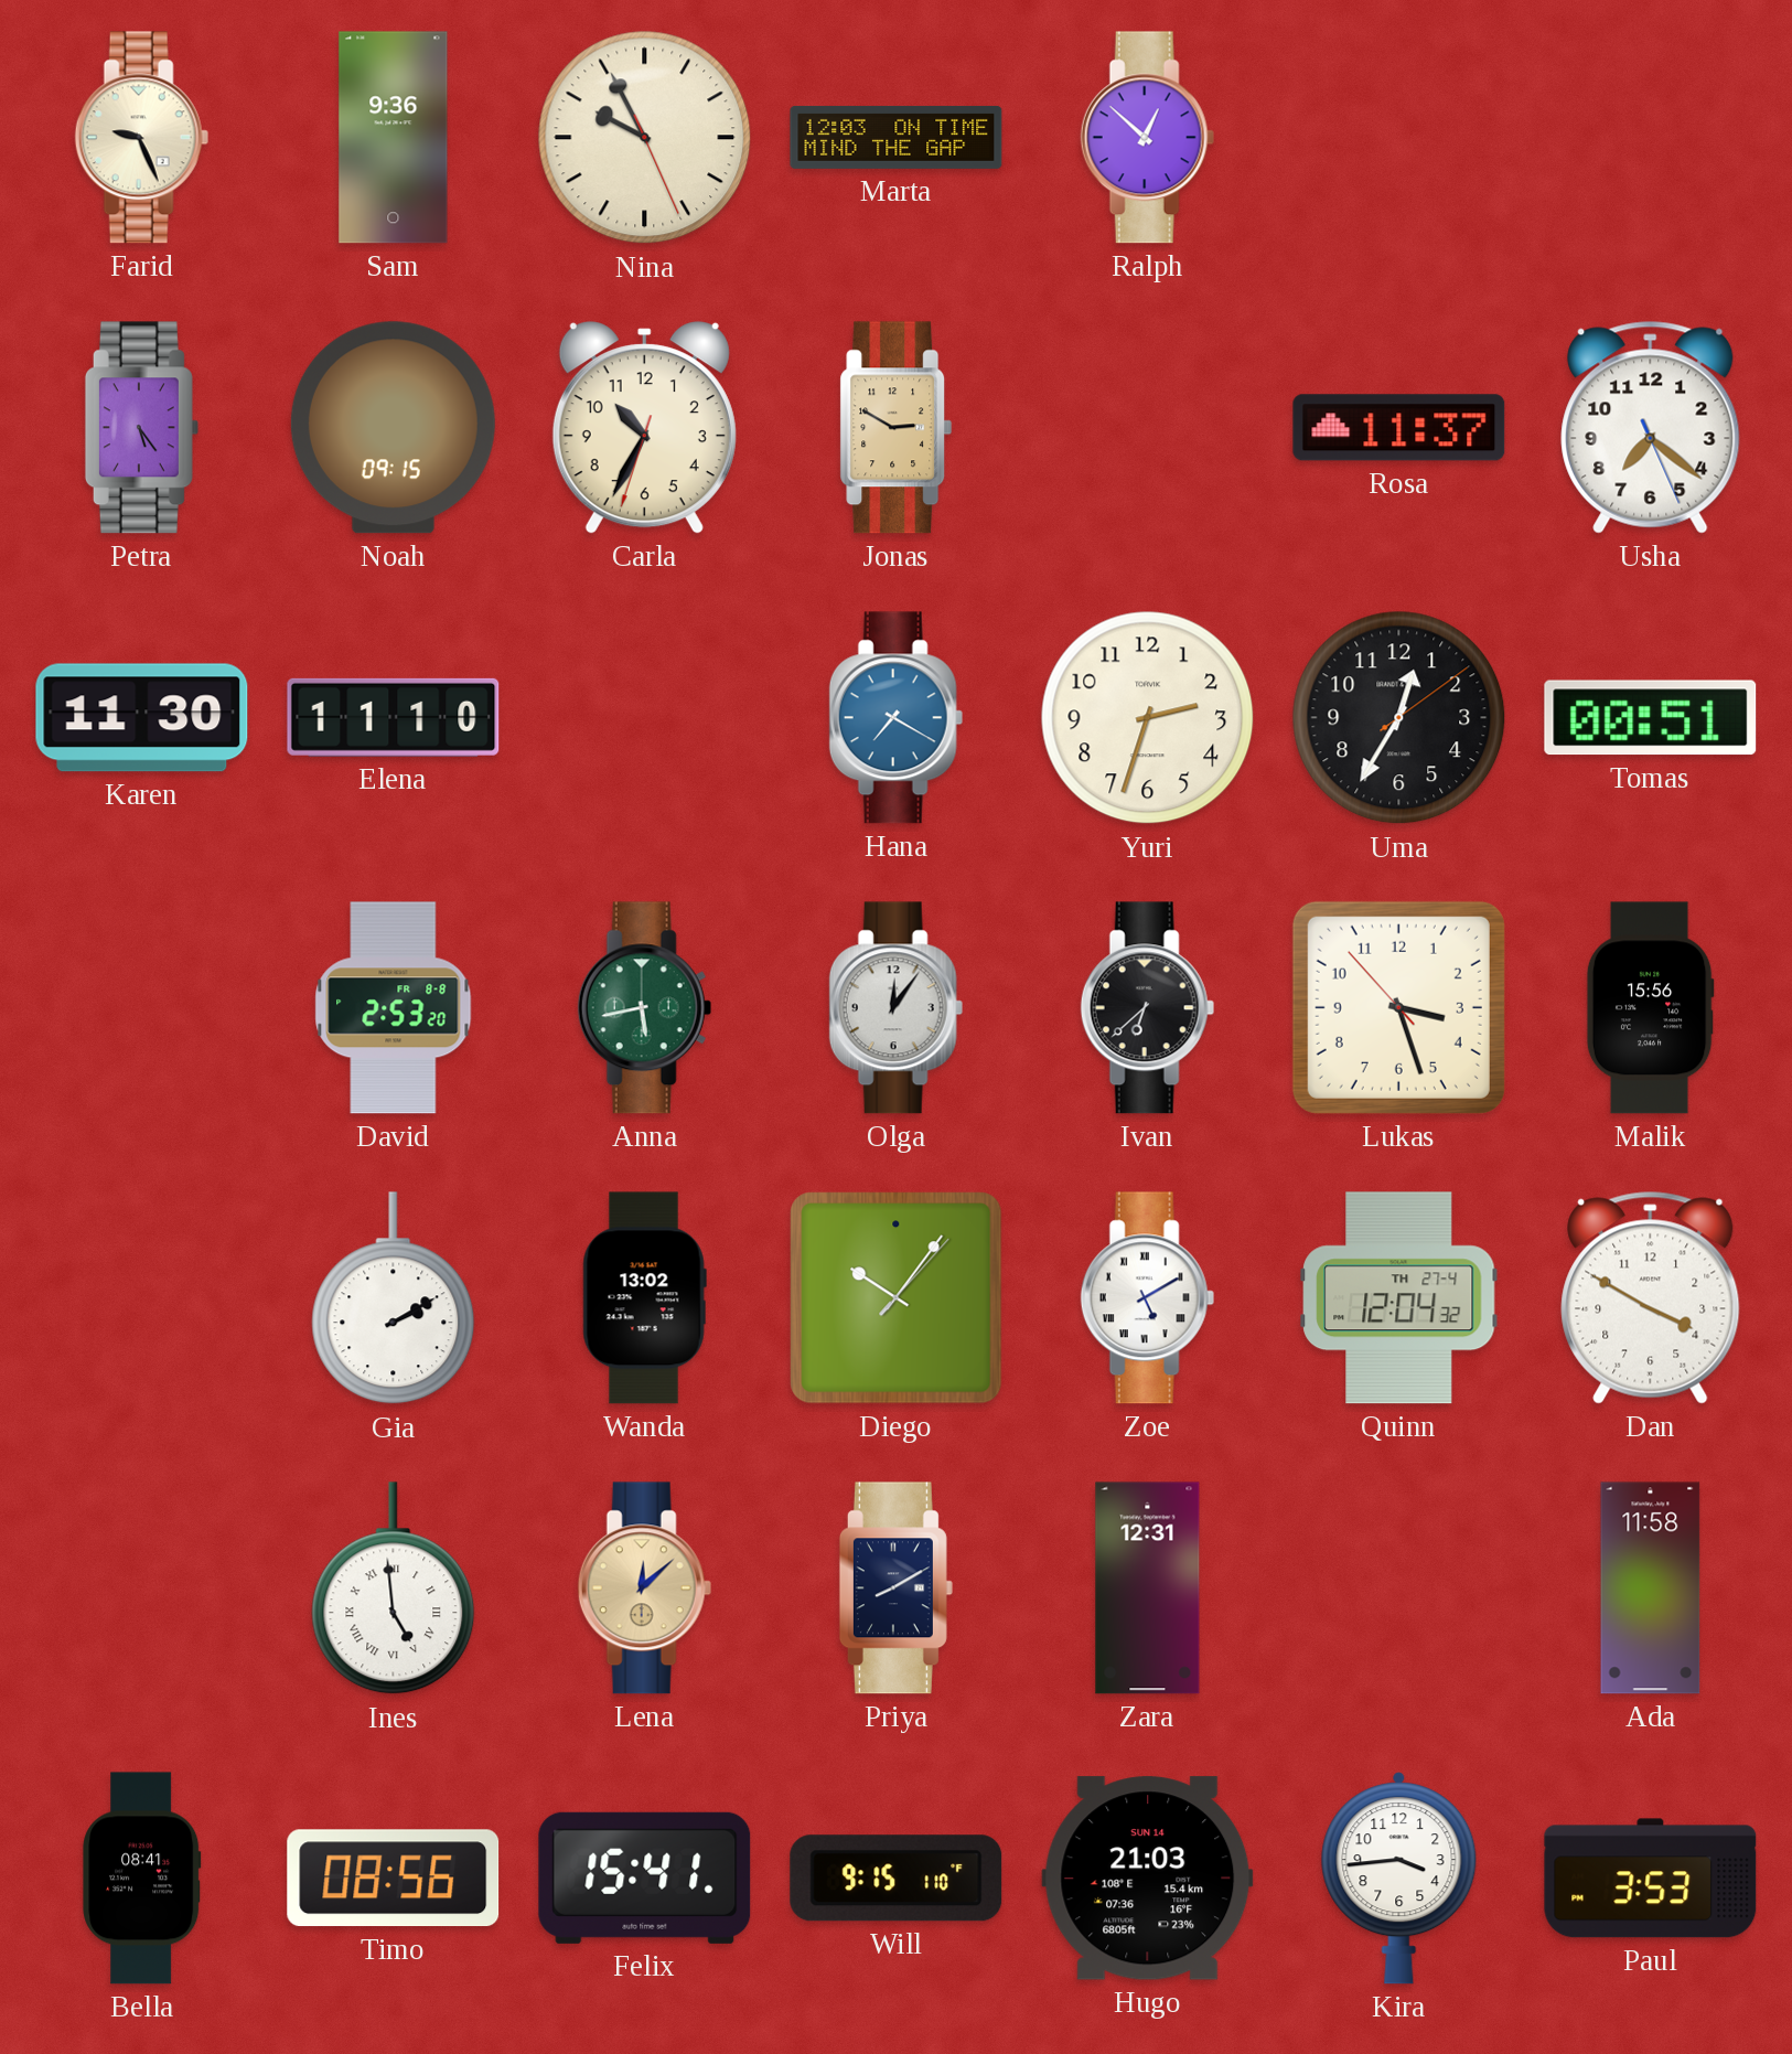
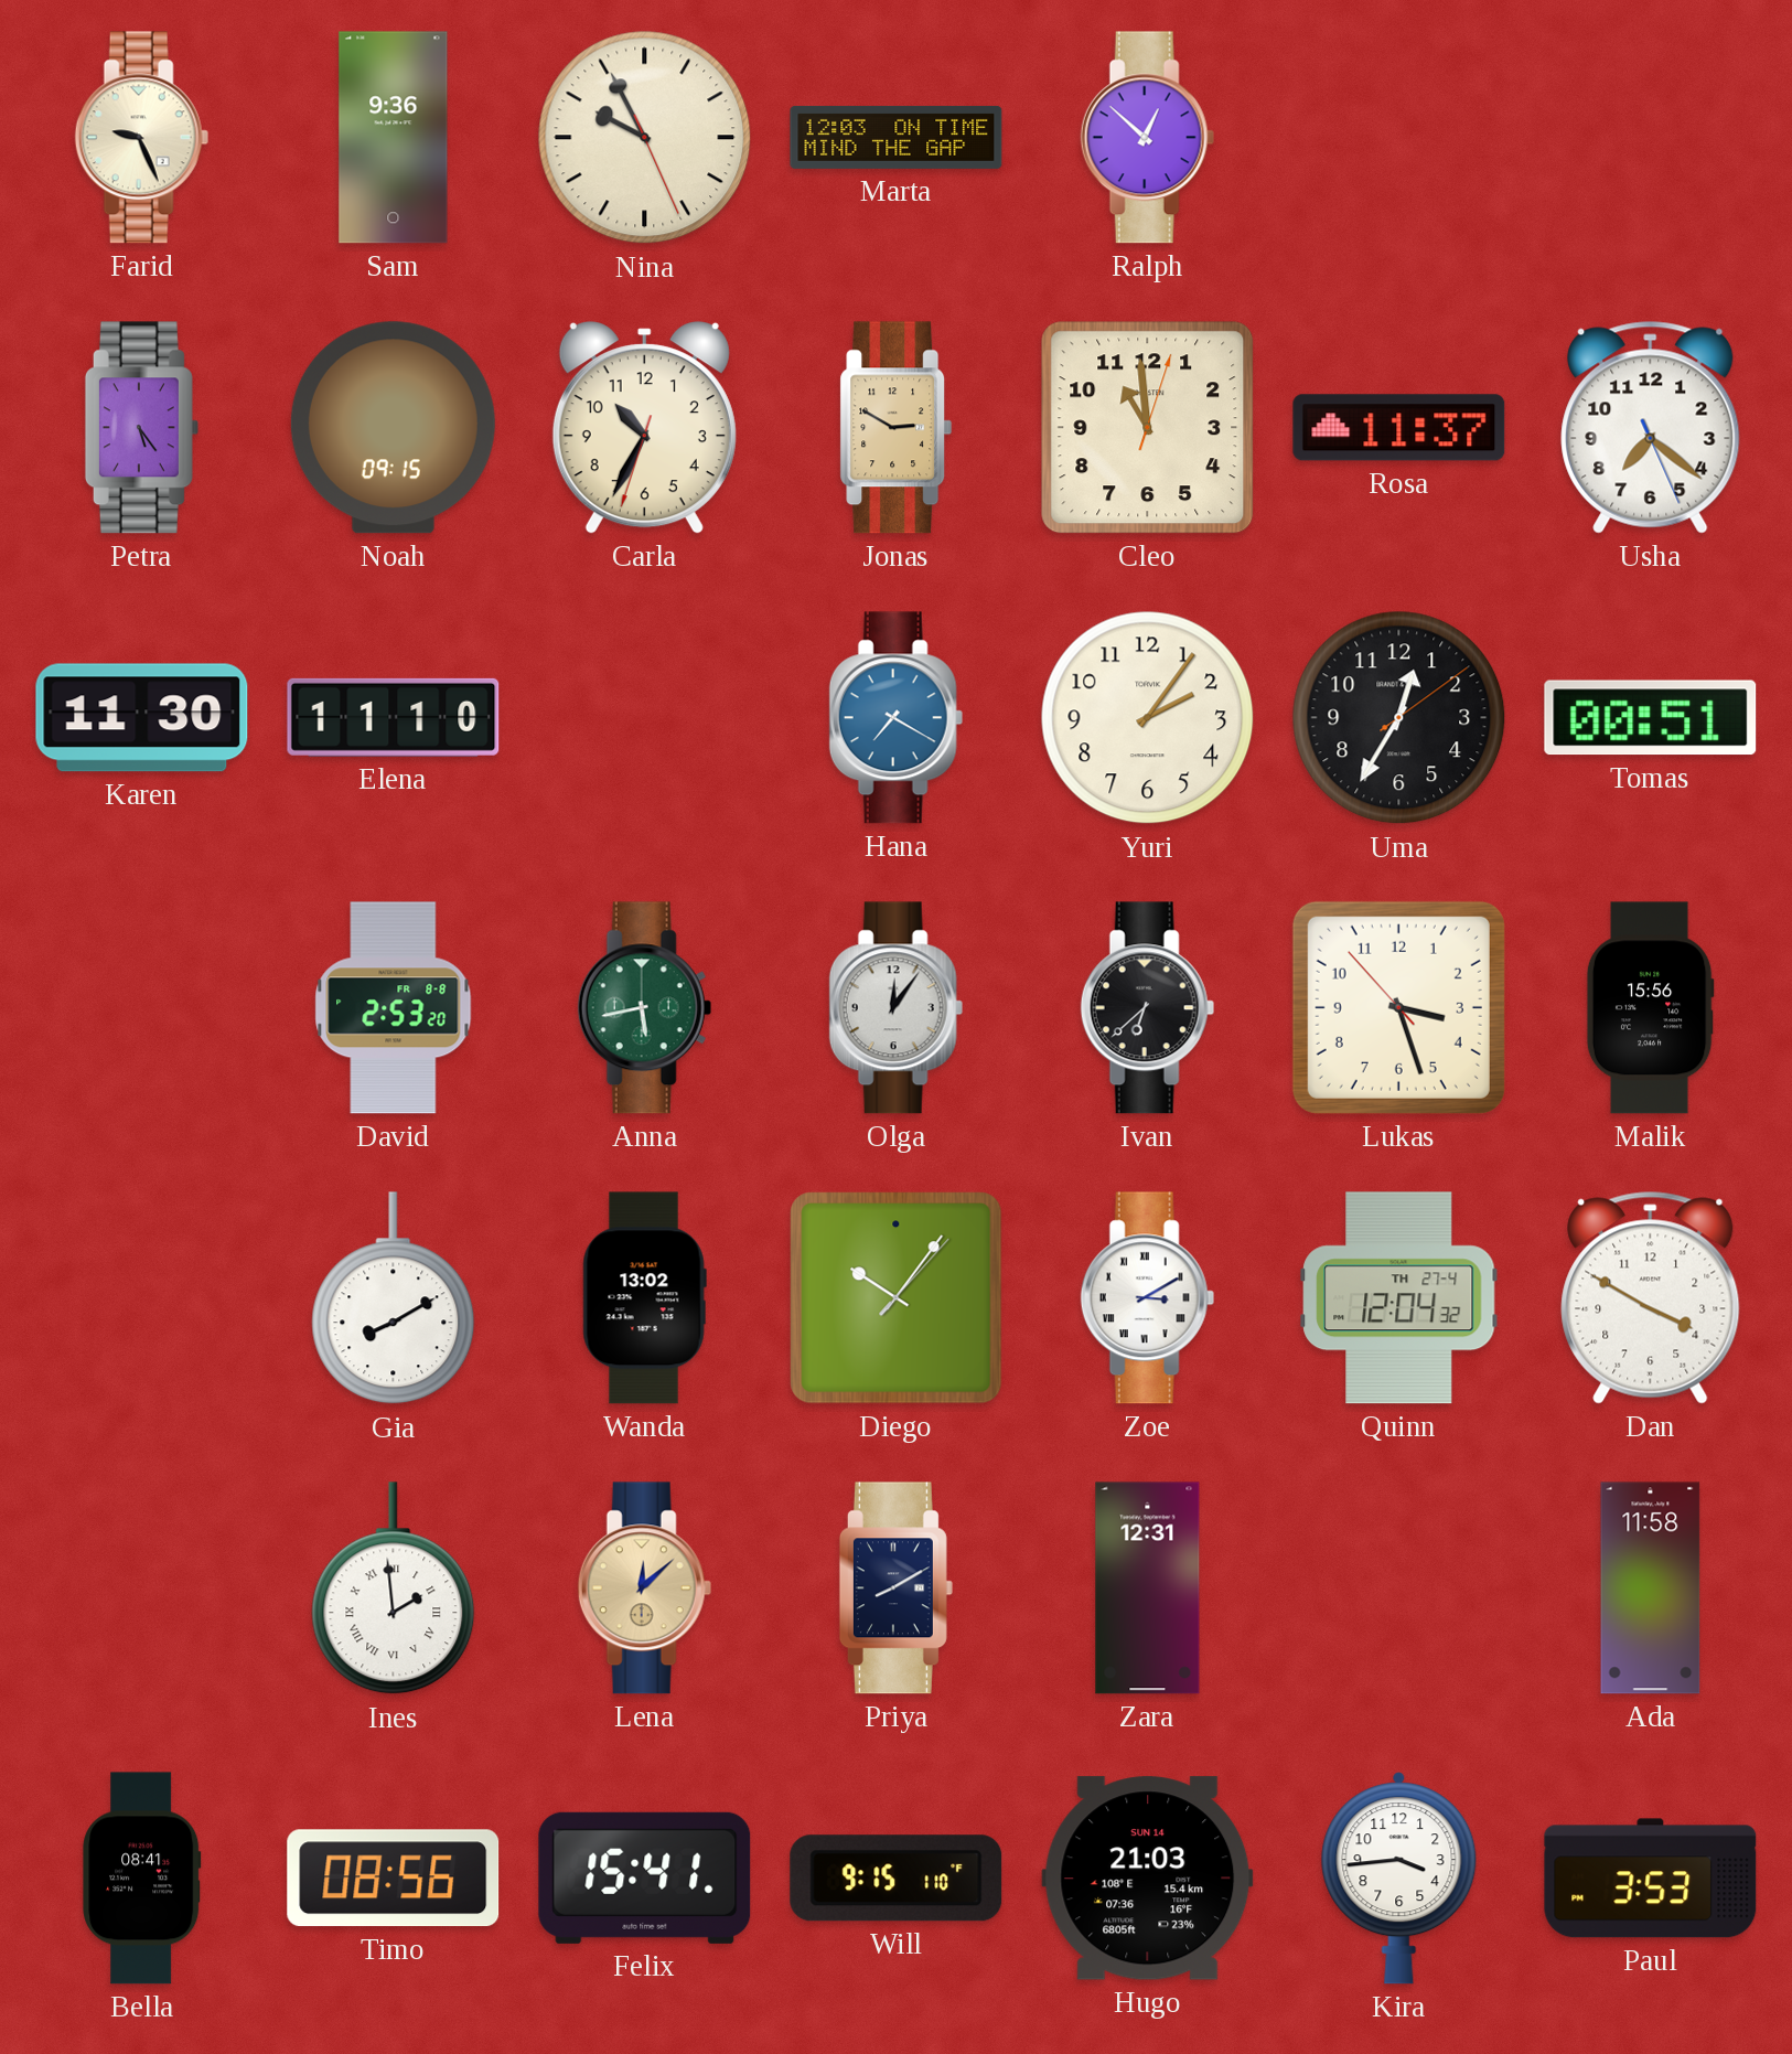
Cleo: none -> 10:59 (1148, 428)
Yuri: 2:33 -> 2:06 (1148, 718)
Gia: 2:10 -> 8:10 (394, 1298)
Zoe: 5:10 -> 3:10 (1147, 1298)
Ines: 4:59 -> 1:59 (394, 1588)
